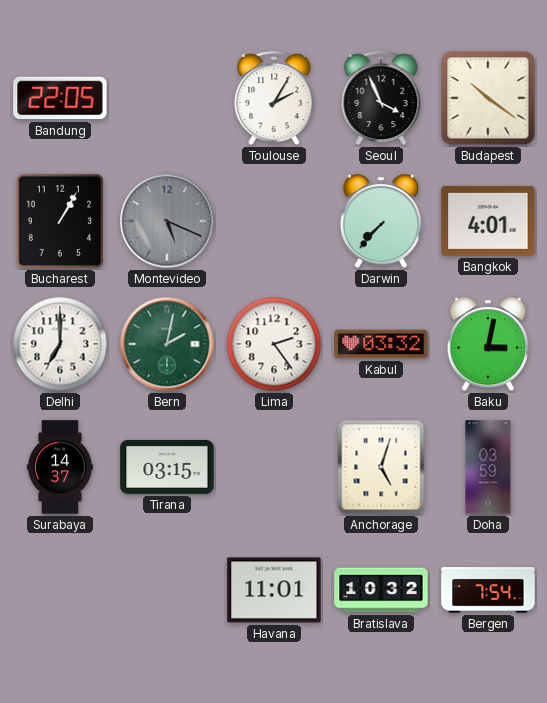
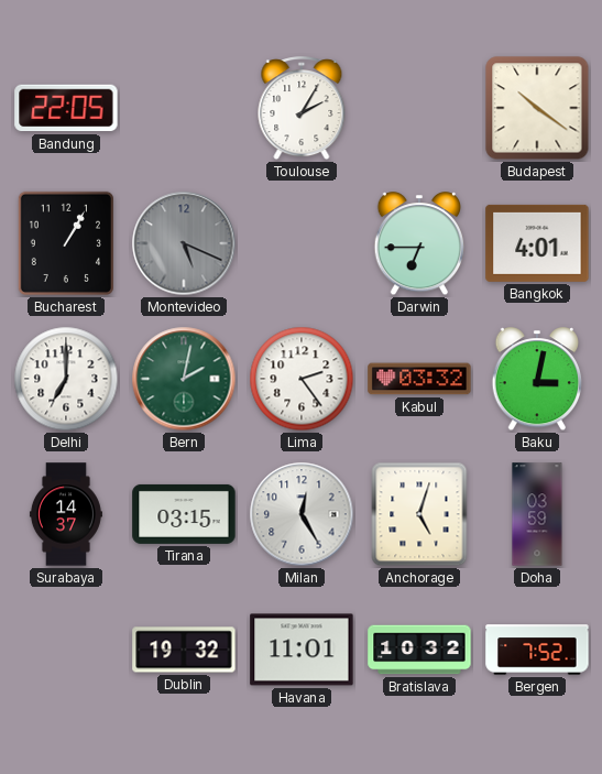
Seoul: 3:56 -> none (381, 99)
Darwin: 7:37 -> 6:45 (419, 244)
Milan: none -> 12:25 (302, 514)
Dublin: none -> 19:32 (184, 650)
Bergen: 7:54 -> 7:52 (537, 650)
